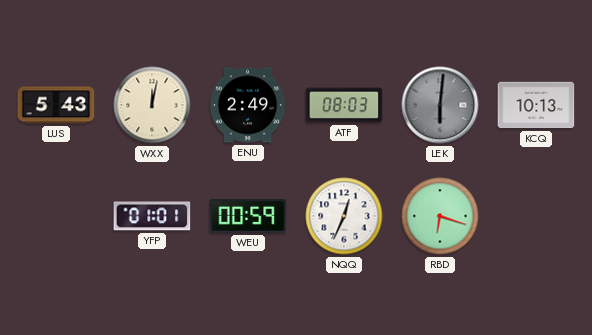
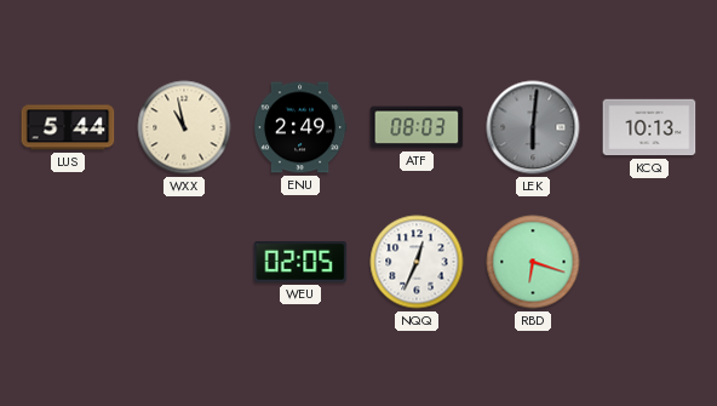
LUS: 5:43 -> 5:44 (68, 127)
WXX: 12:02 -> 10:58 (184, 127)
YFP: 01:01 -> none (152, 216)
WEU: 00:59 -> 02:05 (300, 263)
